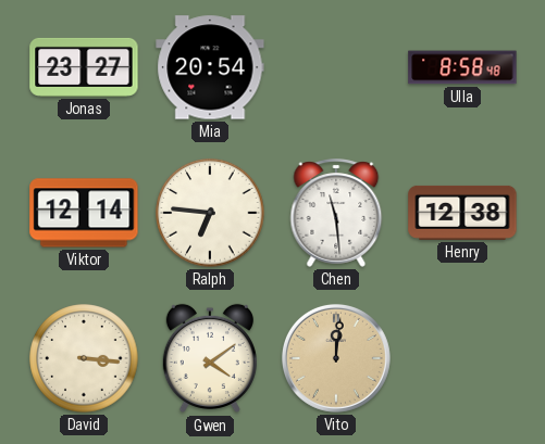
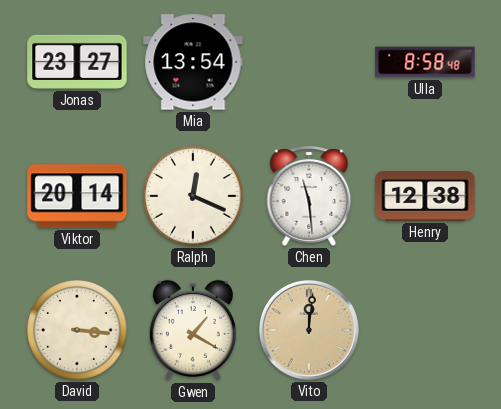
Mia: 20:54 -> 13:54 (193, 62)
Viktor: 12:14 -> 20:14 (77, 196)
Ralph: 6:46 -> 12:19 (193, 196)
Gwen: 4:09 -> 1:20 (193, 330)
